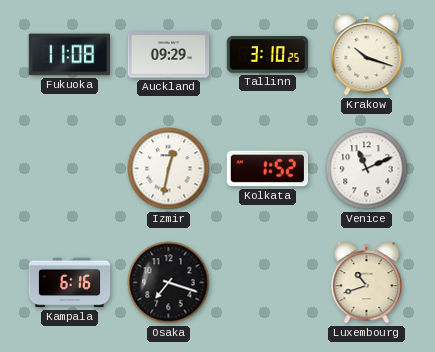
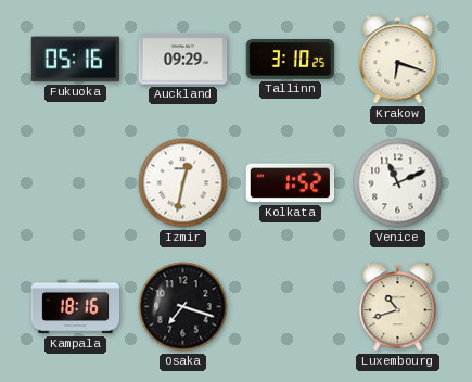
Fukuoka: 11:08 -> 05:16 (76, 60)
Krakow: 10:18 -> 6:18 (398, 60)
Kampala: 6:16 -> 18:16 (76, 307)
